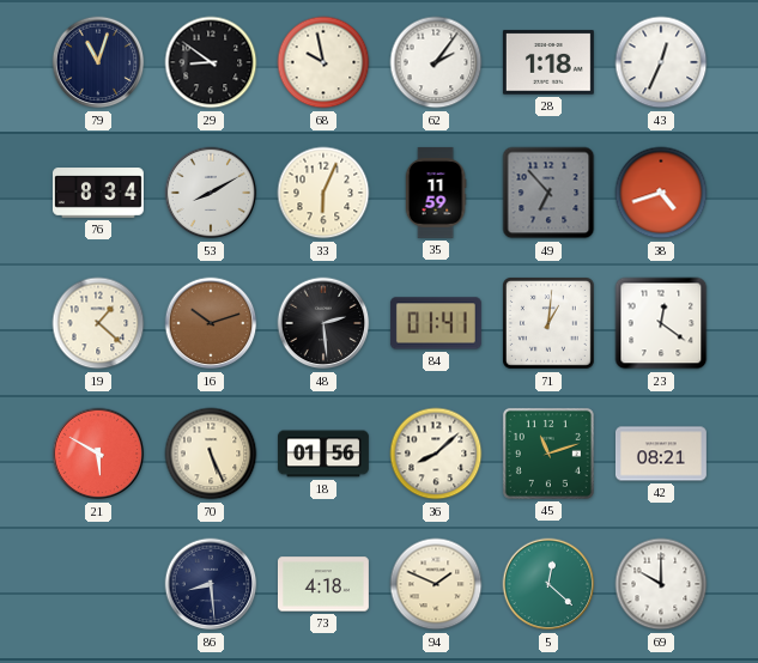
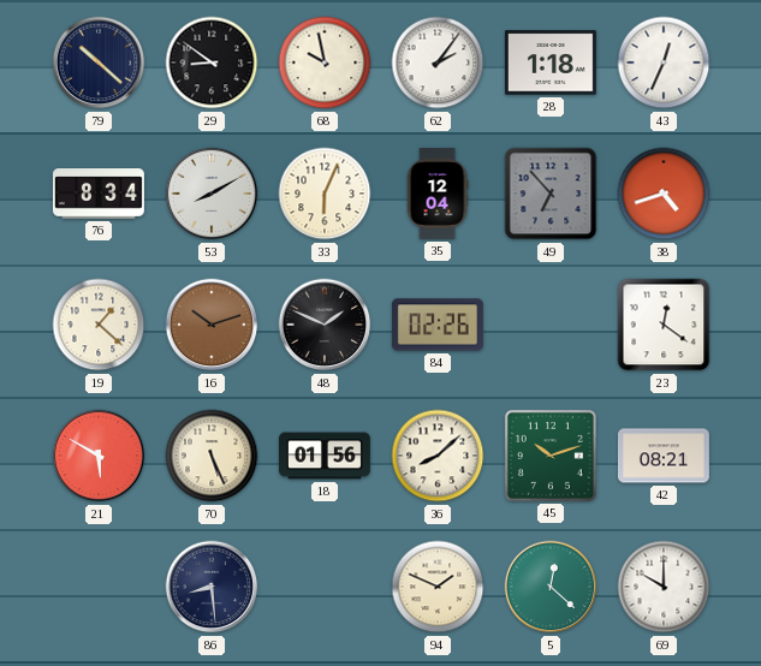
79: 11:03 -> 10:22 (99, 63)
35: 11:59 -> 12:04 (438, 194)
48: 2:29 -> 1:49 (325, 325)
84: 01:41 -> 02:26 (438, 325)
71: 1:01 -> none (550, 324)
45: 11:12 -> 10:12 (551, 456)
73: 4:18 -> none (323, 584)
